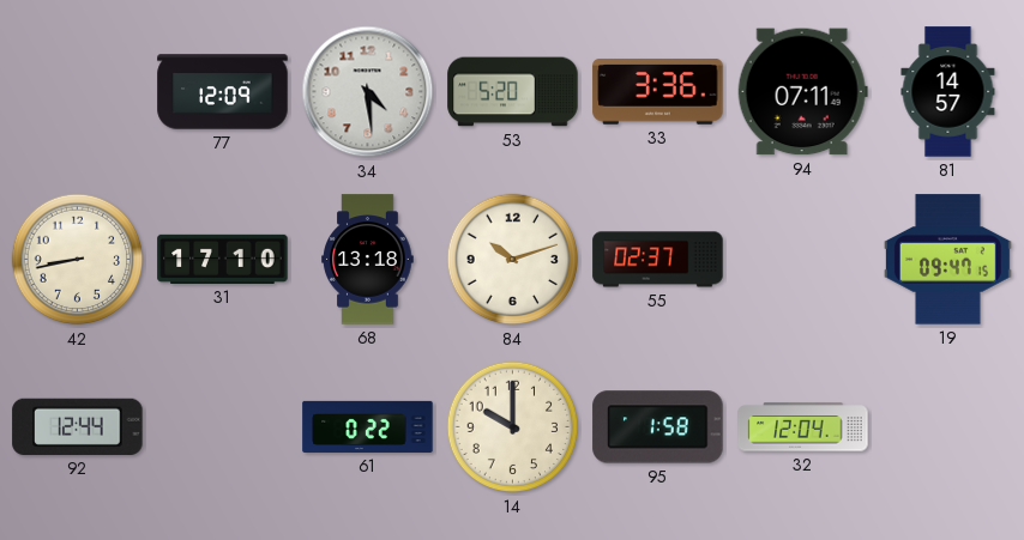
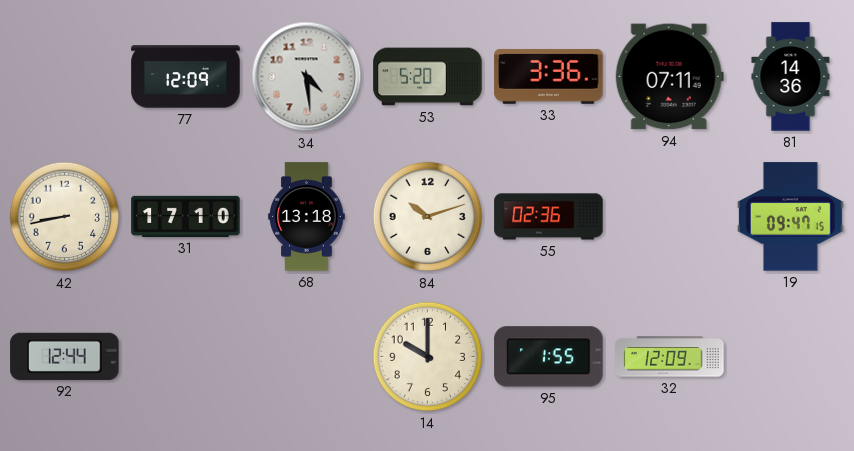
81: 14:57 -> 14:36 (791, 77)
55: 02:37 -> 02:36 (549, 217)
61: 0:22 -> none (368, 426)
95: 1:58 -> 1:55 (549, 357)
32: 12:04 -> 12:09 (670, 357)
